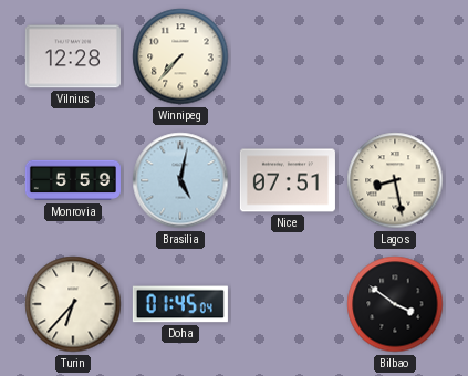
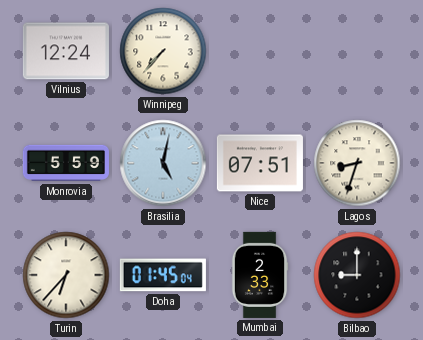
Vilnius: 12:28 -> 12:24 (66, 51)
Lagos: 8:28 -> 8:33 (357, 163)
Mumbai: none -> 2:33 (260, 275)
Bilbao: 3:51 -> 9:00 (357, 275)
